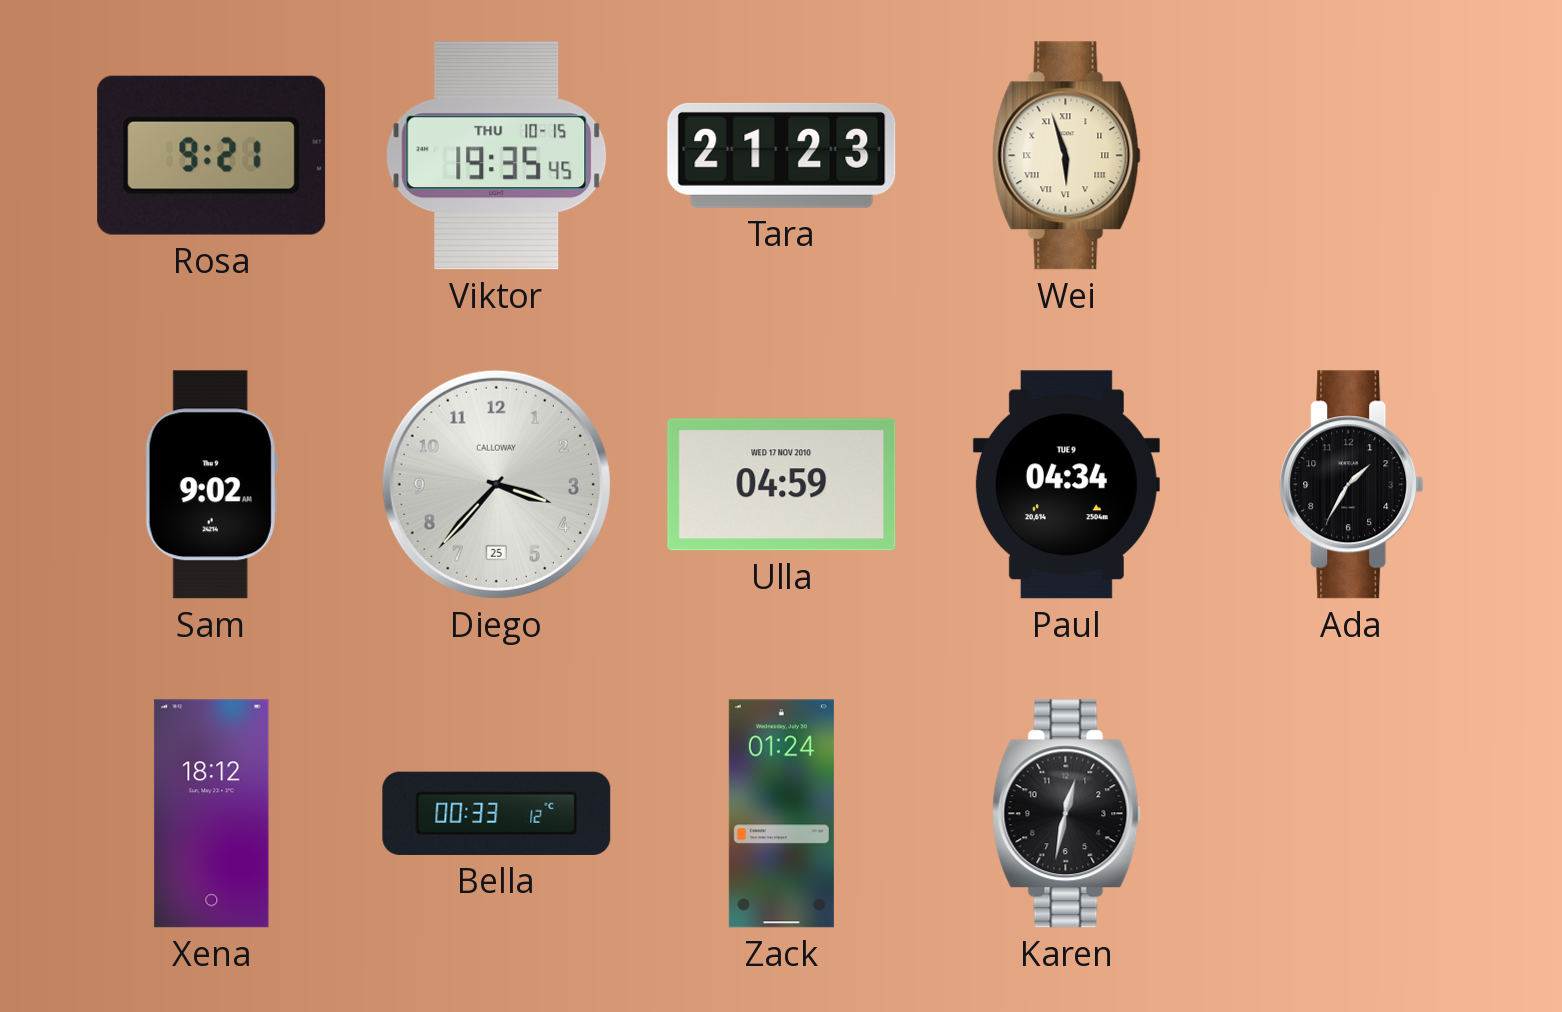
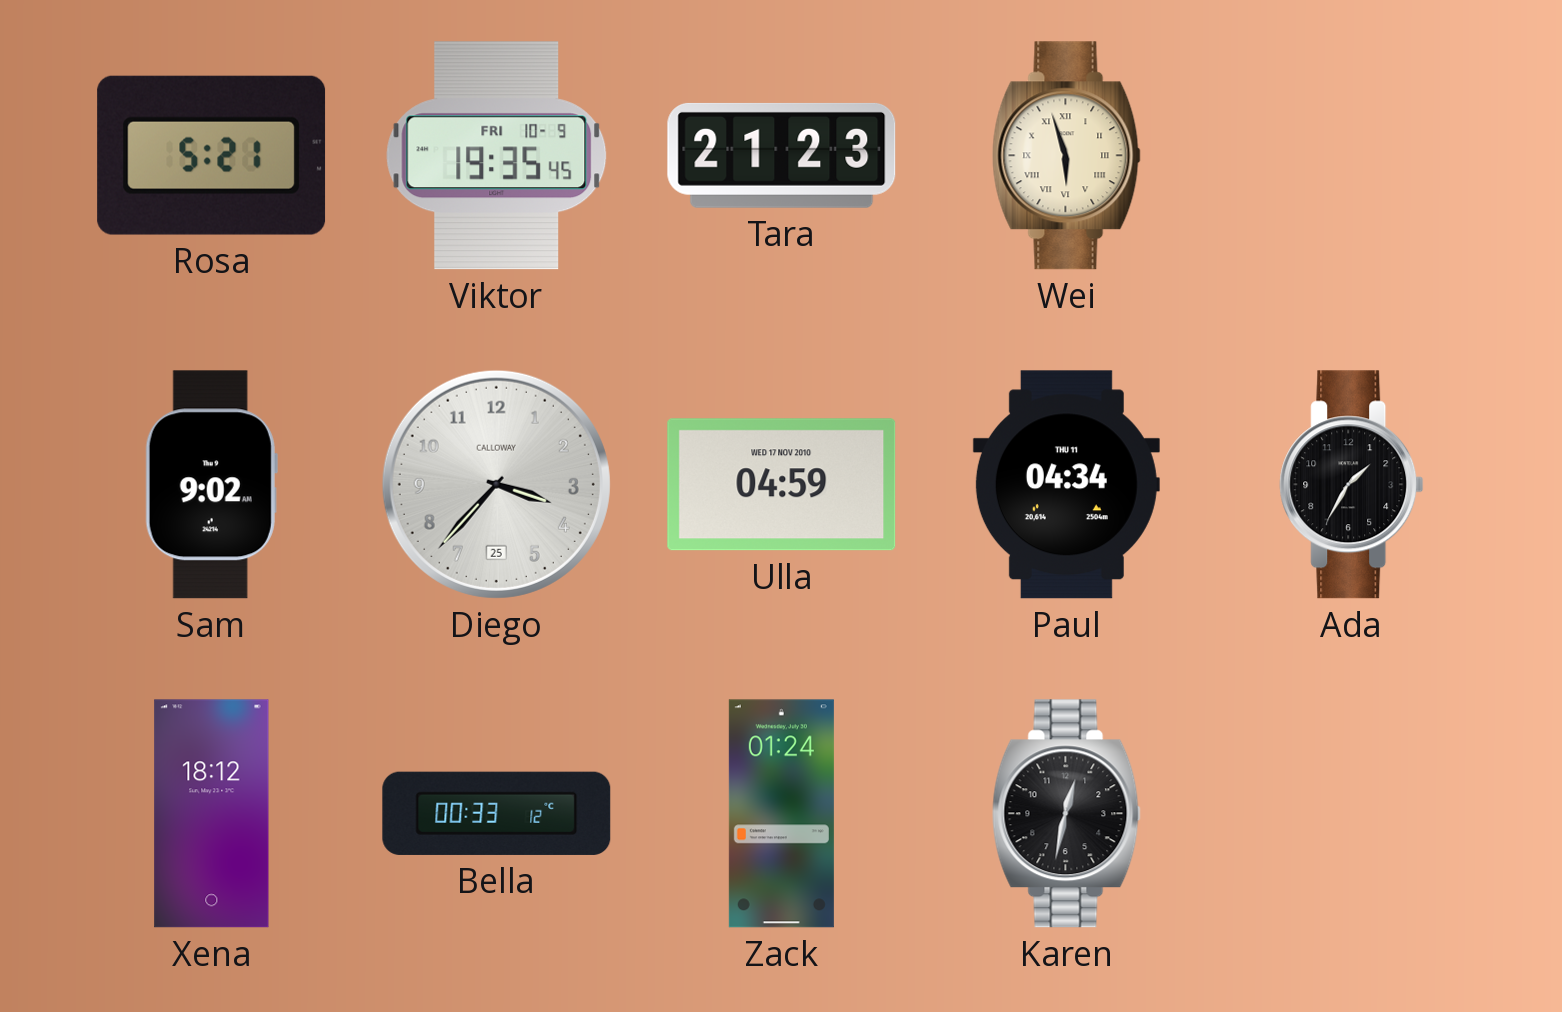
Rosa: 9:21 -> 5:21 (212, 155)
Viktor date: THU 10-15 -> FRI 10-9 (497, 156)
Paul date: TUE 9 -> THU 11 (1066, 485)
